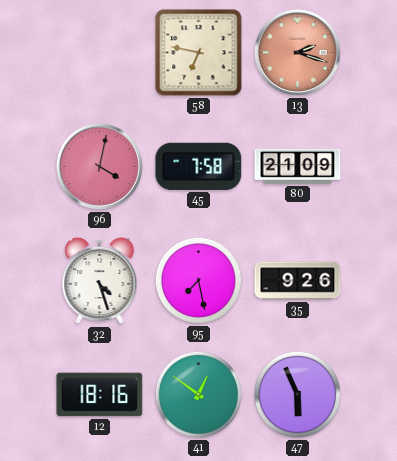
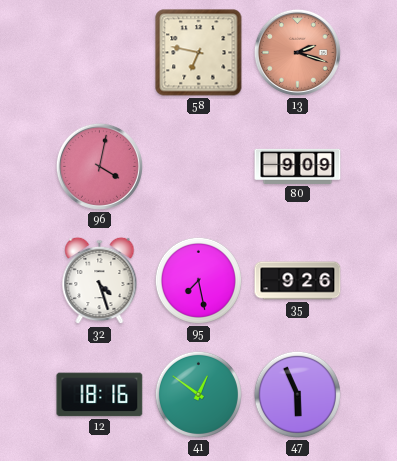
45: 7:58 -> none (199, 166)
80: 21:09 -> 9:09 (298, 166)
